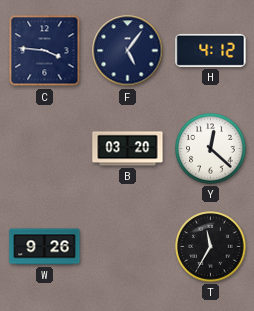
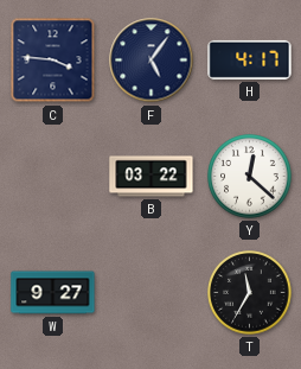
H: 4:12 -> 4:17 (250, 59)
B: 03:20 -> 03:22 (152, 177)
W: 9:26 -> 9:27 (53, 293)
